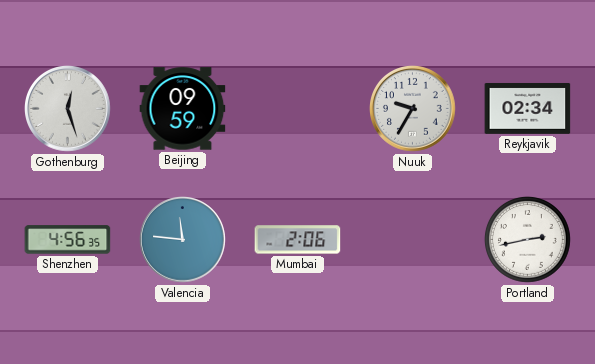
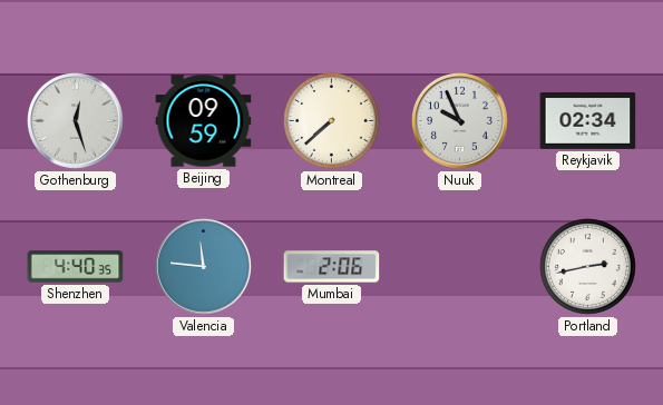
Montreal: none -> 7:38 (331, 120)
Nuuk: 9:35 -> 9:56 (460, 121)
Shenzhen: 4:56 -> 4:40 (76, 267)
